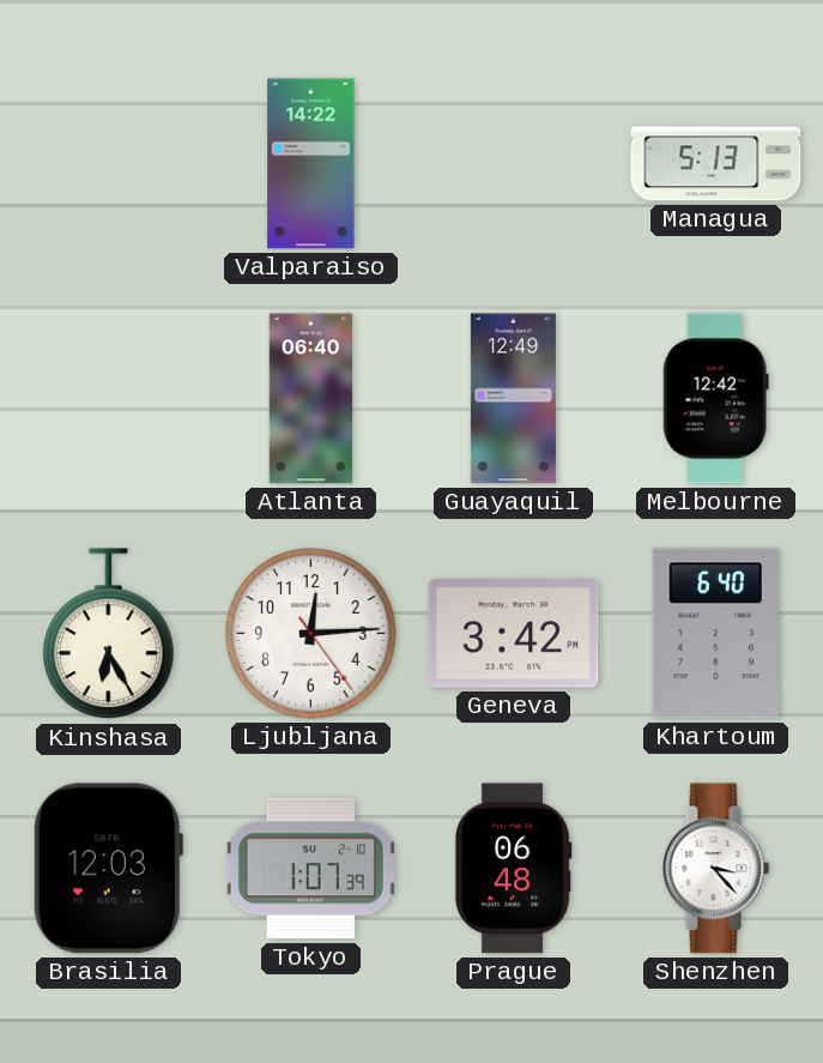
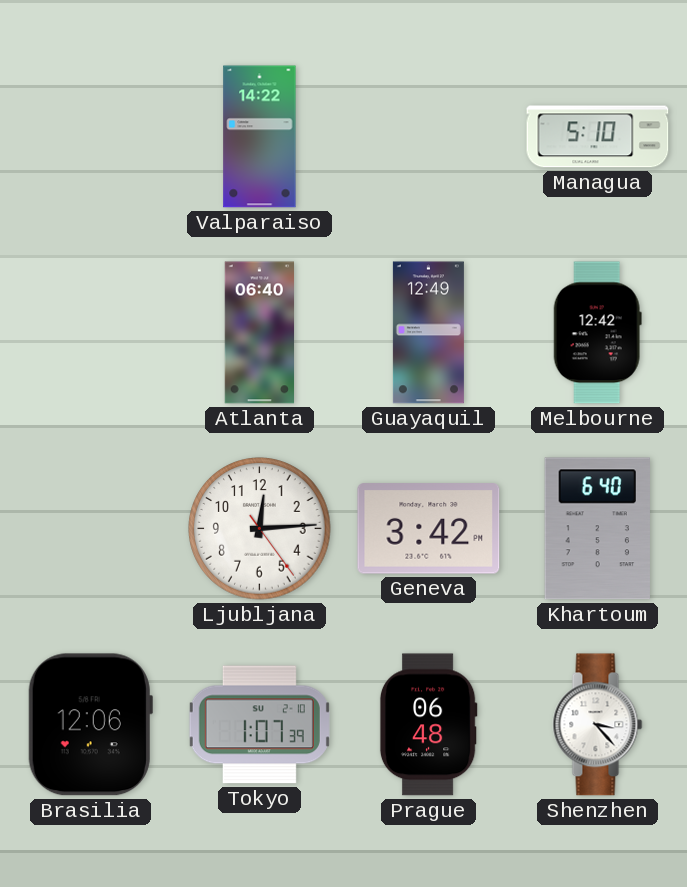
Managua: 5:13 -> 5:10 (598, 137)
Kinshasa: 6:25 -> none (109, 634)
Brasilia: 12:03 -> 12:06 (90, 725)
